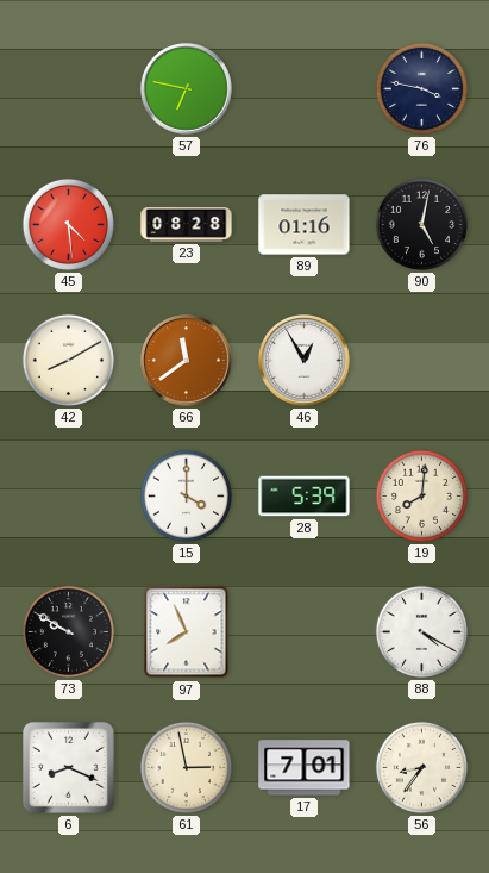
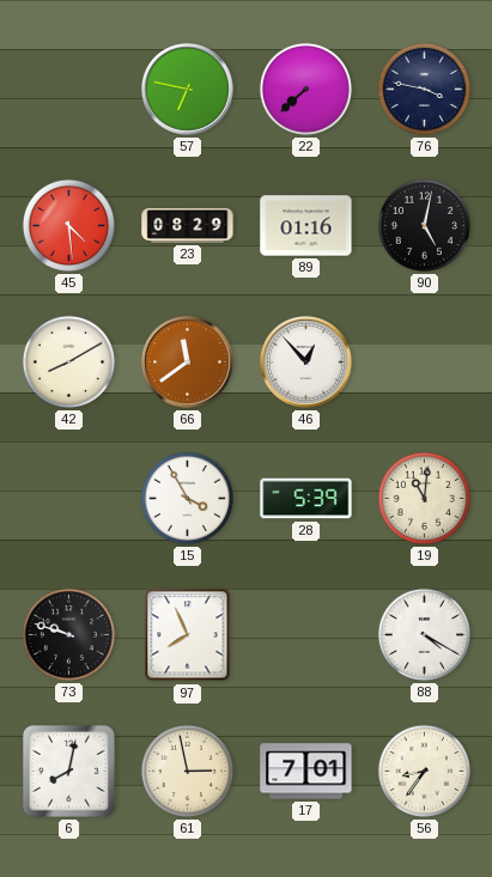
22: none -> 7:38 (305, 89)
23: 08:28 -> 08:29 (188, 225)
46: 12:55 -> 12:53 (306, 363)
15: 4:00 -> 3:55 (187, 498)
19: 8:01 -> 11:01 (424, 498)
73: 9:50 -> 9:48 (68, 634)
6: 8:19 -> 8:02 (69, 772)
